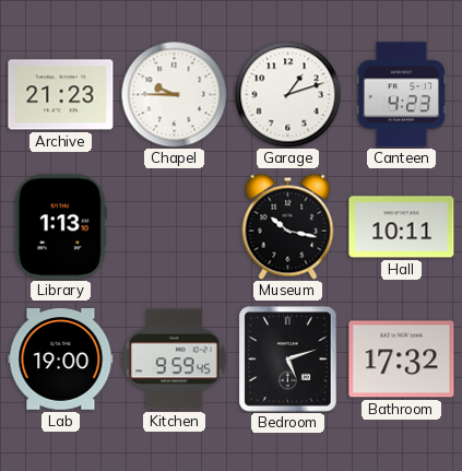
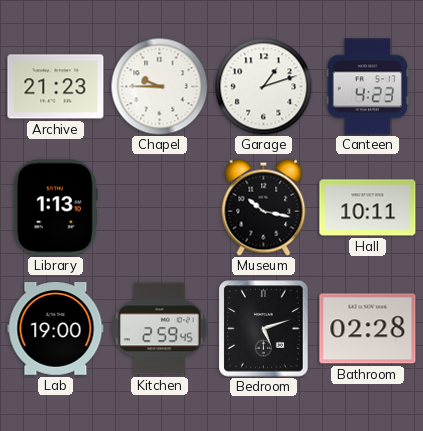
Kitchen: 9:59 -> 2:59 (160, 329)
Bathroom: 17:32 -> 02:28 (368, 329)
